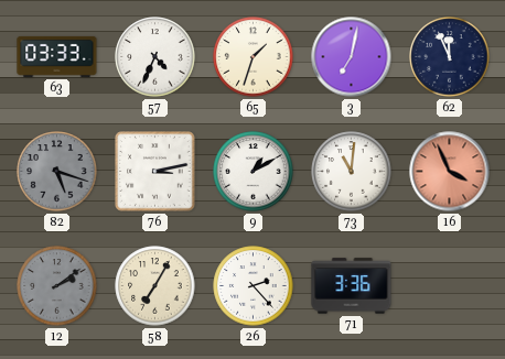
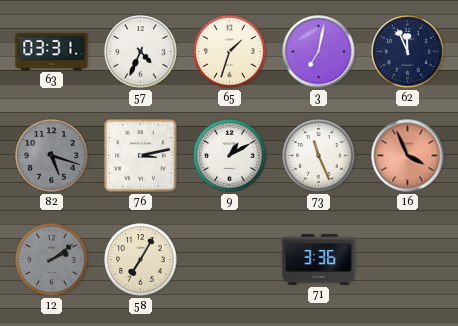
63: 03:33 -> 03:31 (52, 51)
73: 11:01 -> 11:26 (319, 156)
26: 2:23 -> none (254, 286)
